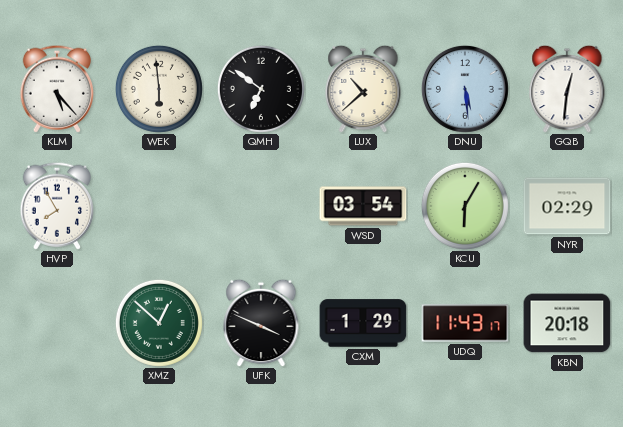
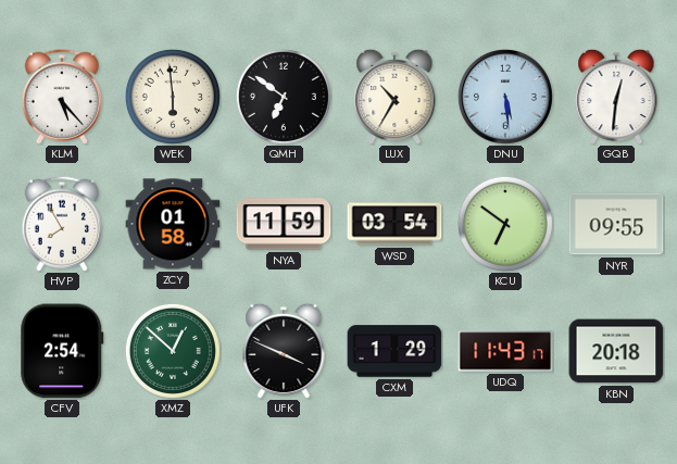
LUX: 10:38 -> 10:35 (394, 97)
ZCY: none -> 01:58 (173, 224)
NYA: none -> 11:59 (284, 224)
KCU: 6:05 -> 6:51 (505, 224)
NYR: 02:29 -> 09:55 (616, 224)
CFV: none -> 2:54 (62, 351)
